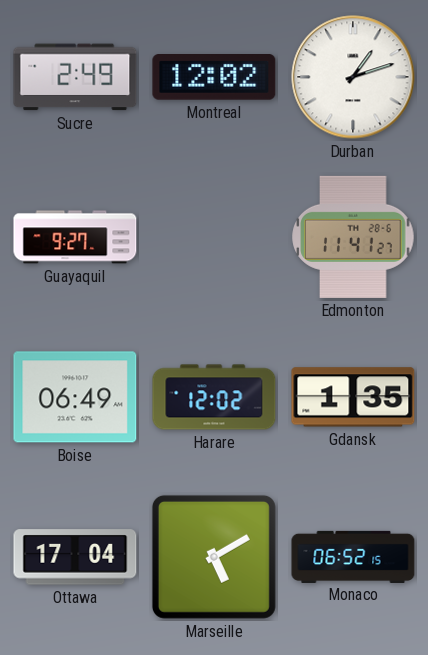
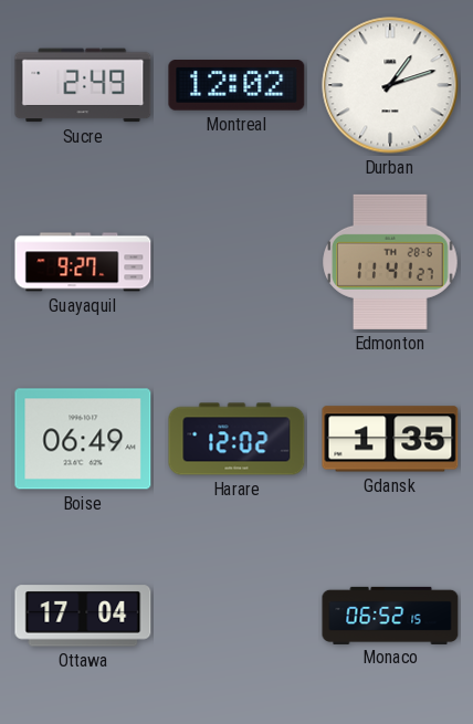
Marseille: 5:10 -> none (214, 557)
